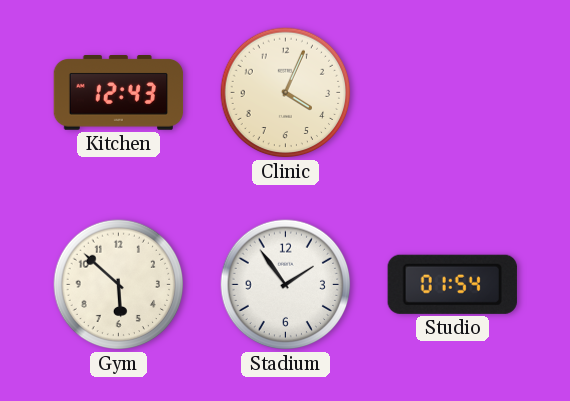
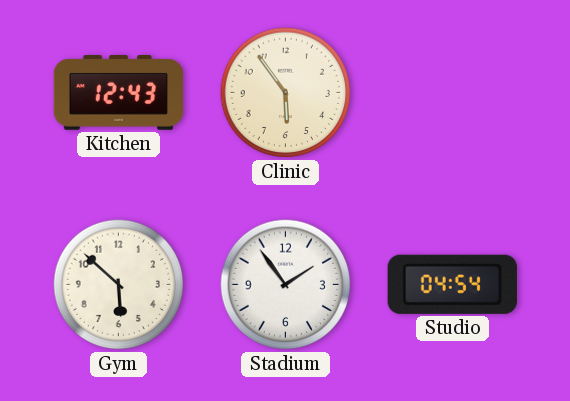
Clinic: 4:04 -> 5:54 (286, 93)
Studio: 01:54 -> 04:54 (452, 284)
